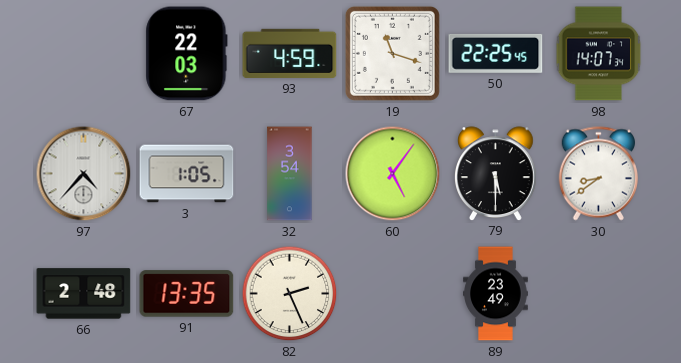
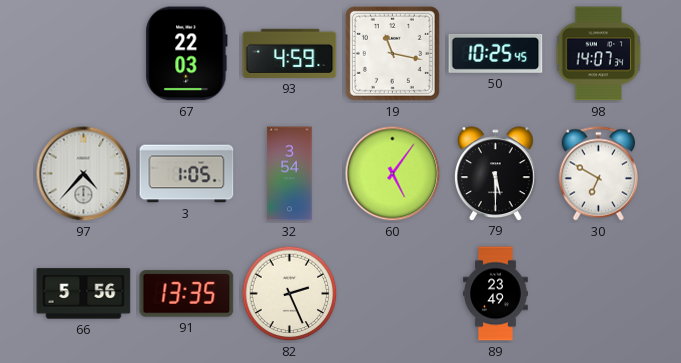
19: 11:18 -> 11:17 (392, 53)
50: 22:25 -> 10:25 (496, 53)
30: 8:39 -> 6:50 (598, 174)
66: 2:48 -> 5:56 (84, 294)
